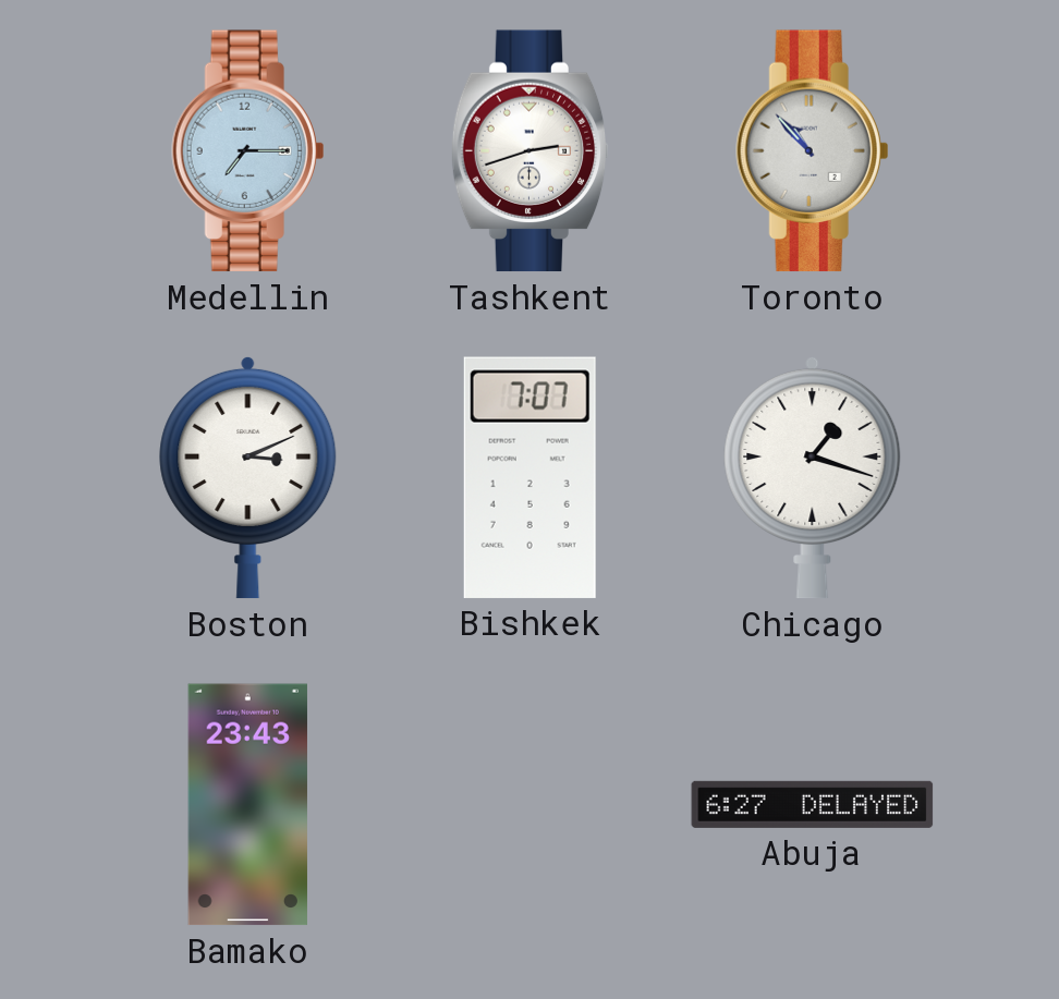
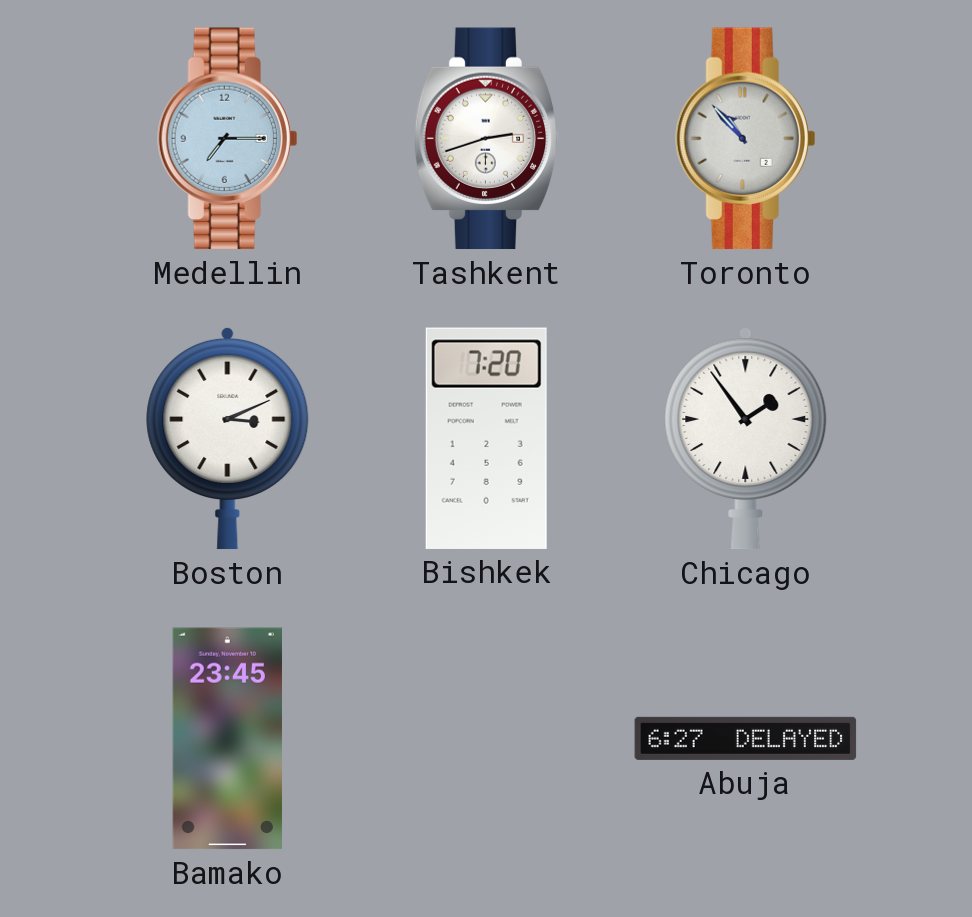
Bishkek: 7:07 -> 7:20 (486, 438)
Chicago: 1:18 -> 1:54 (746, 438)
Bamako: 23:43 -> 23:45 (227, 739)
